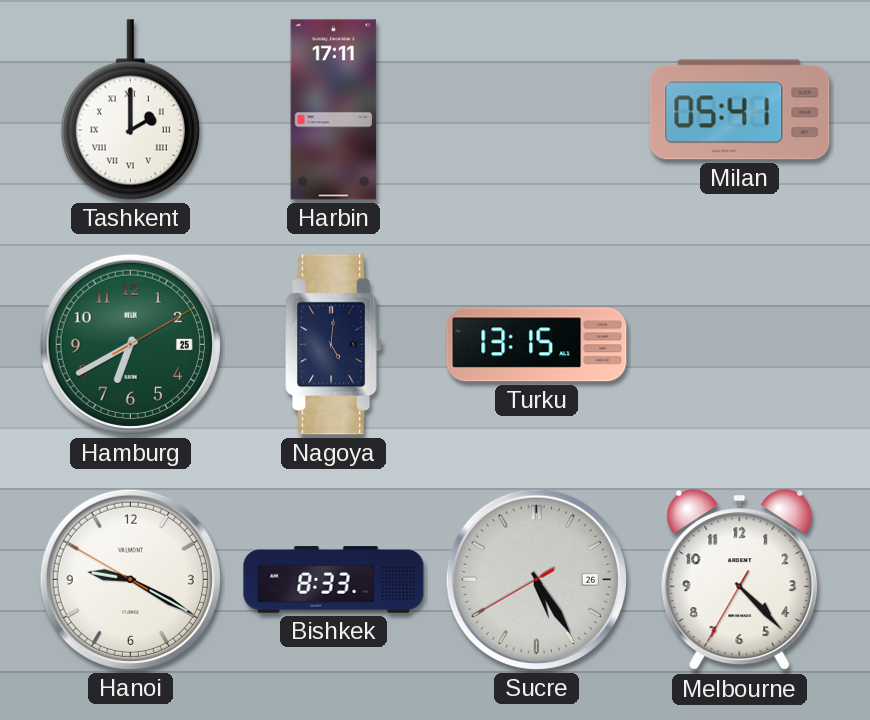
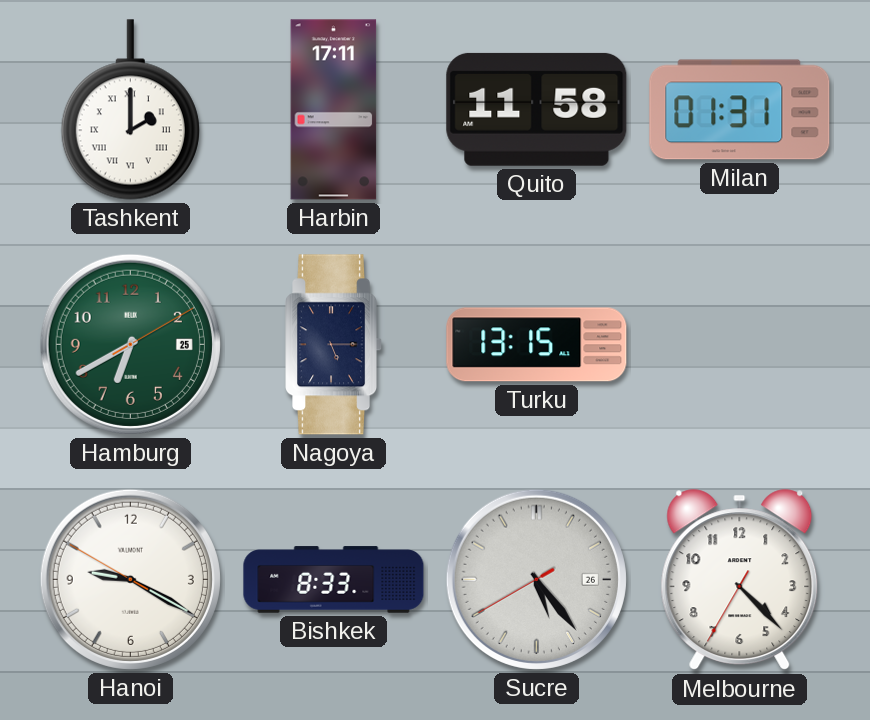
Quito: none -> 11:58 (537, 109)
Milan: 05:41 -> 01:31 (740, 110)
Nagoya: 5:01 -> 5:15 (334, 345)
Sucre: 5:24 -> 5:23 (536, 579)
